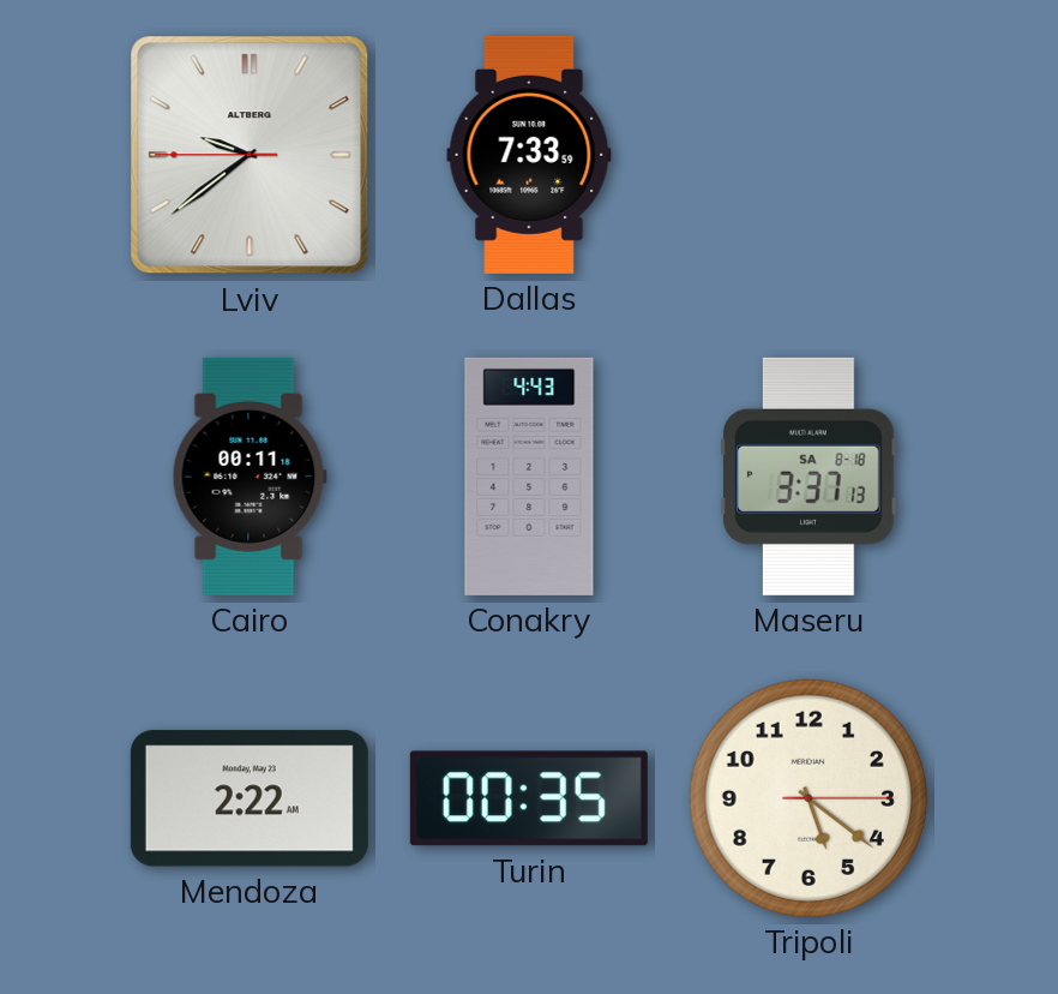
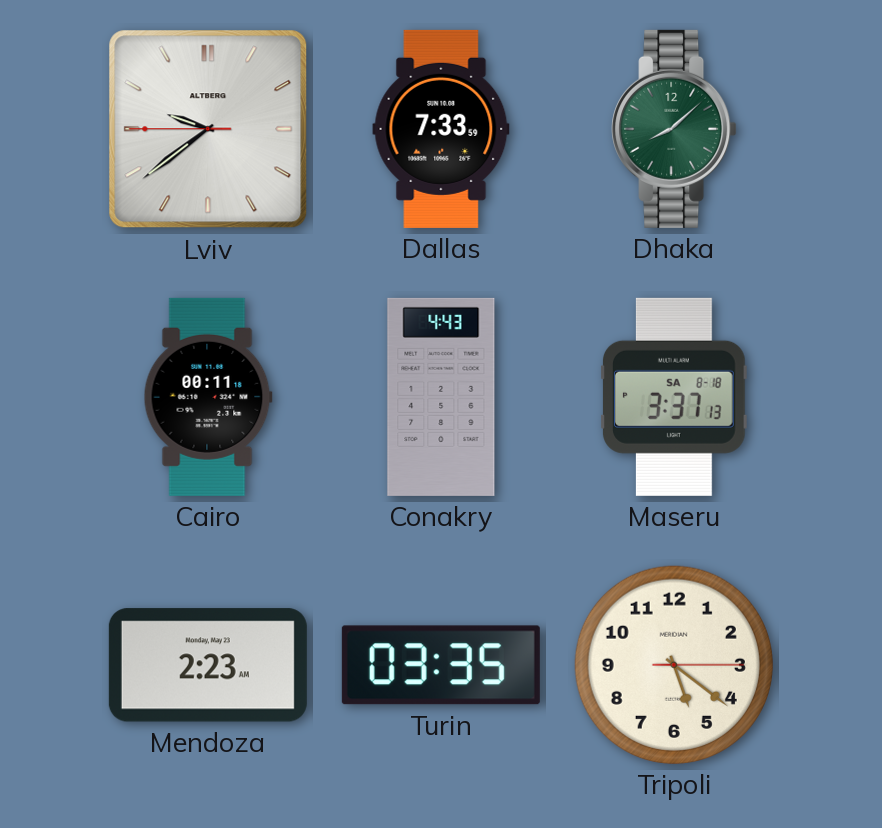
Dhaka: none -> 8:08 (674, 129)
Mendoza: 2:22 -> 2:23 (208, 665)
Turin: 00:35 -> 03:35 (441, 665)
